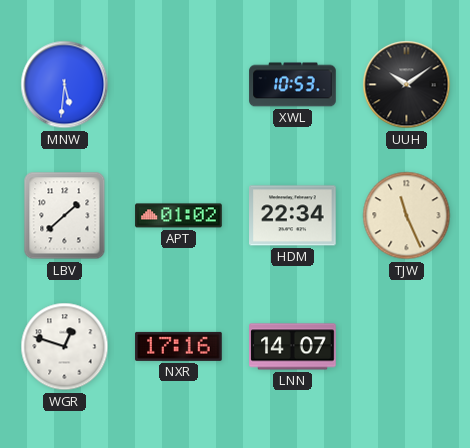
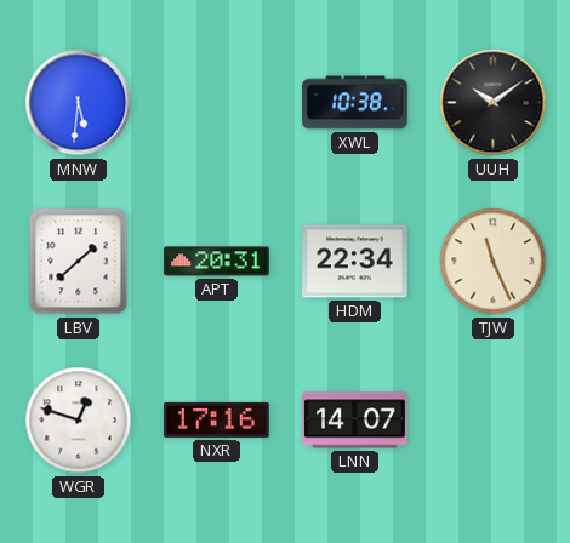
XWL: 10:53 -> 10:38 (355, 103)
APT: 01:02 -> 20:31 (217, 262)
